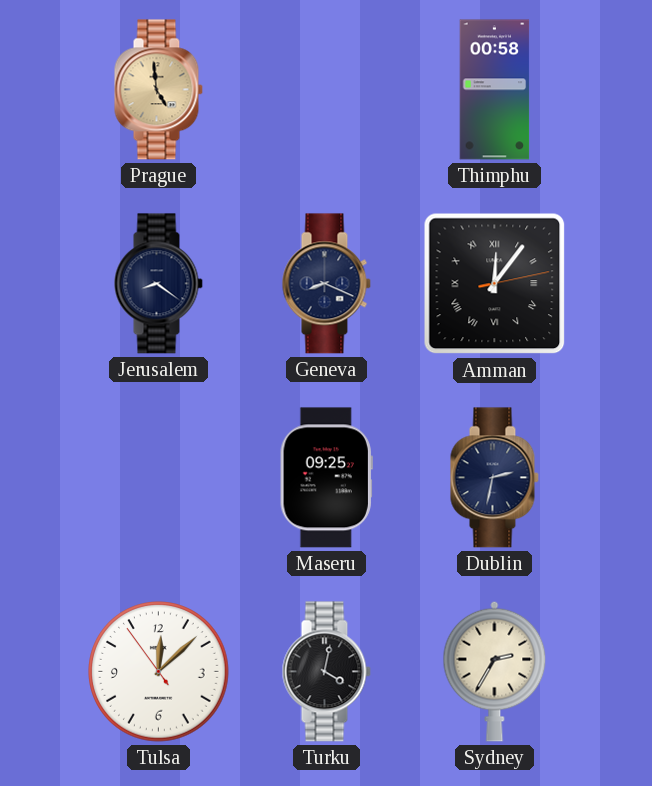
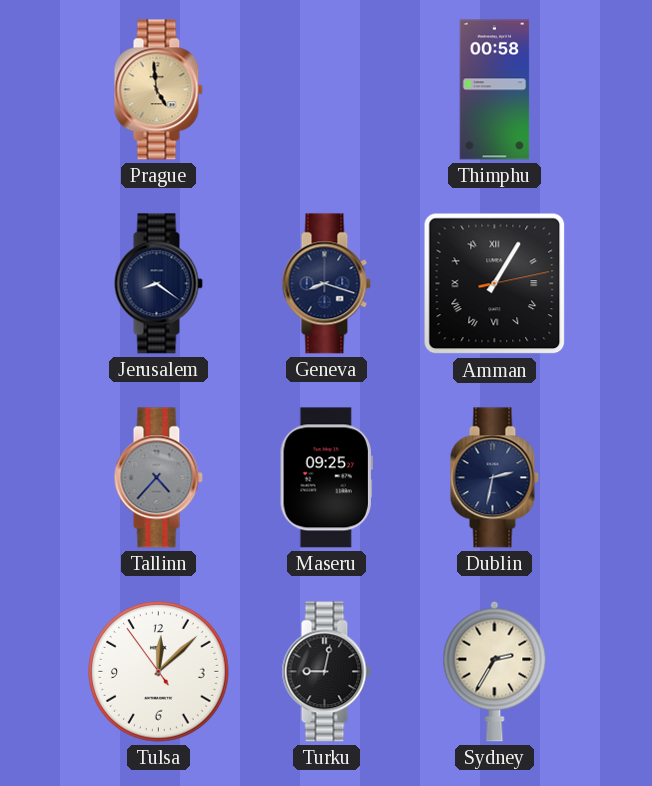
Geneva: 8:19 -> 8:18 (326, 284)
Amman: 12:06 -> 1:05 (495, 284)
Tallinn: none -> 4:37 (158, 478)
Turku: 4:02 -> 9:02 (326, 672)
